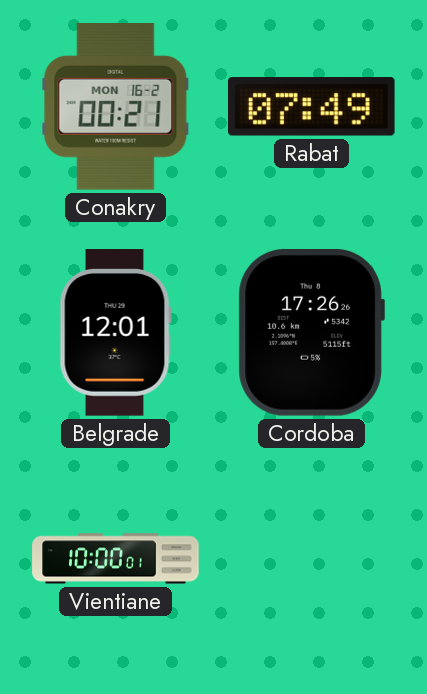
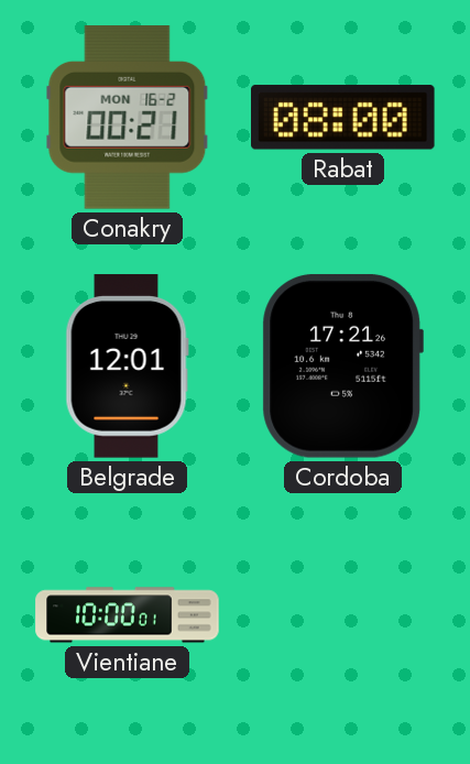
Rabat: 07:49 -> 08:00 (343, 118)
Cordoba: 17:26 -> 17:21 (342, 365)
